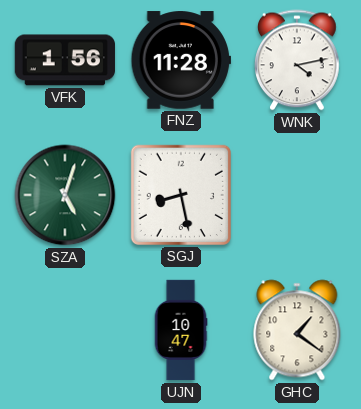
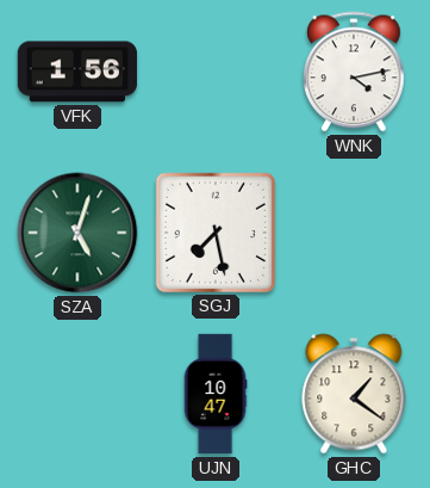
FNZ: 11:28 -> none (180, 60)
SGJ: 8:28 -> 7:28 (216, 233)
